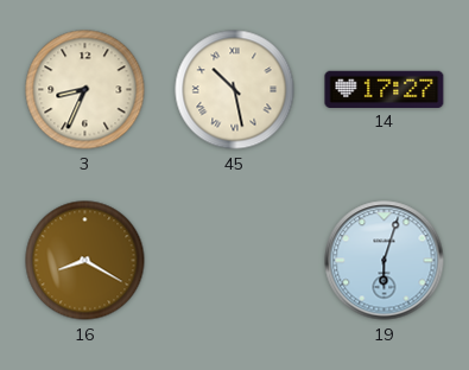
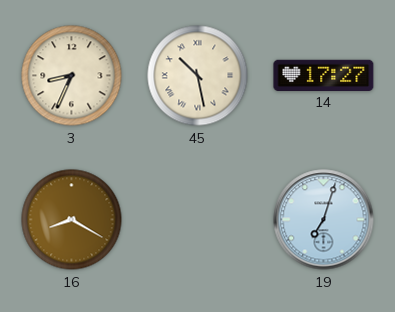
19: 6:03 -> 7:03 (324, 220)
